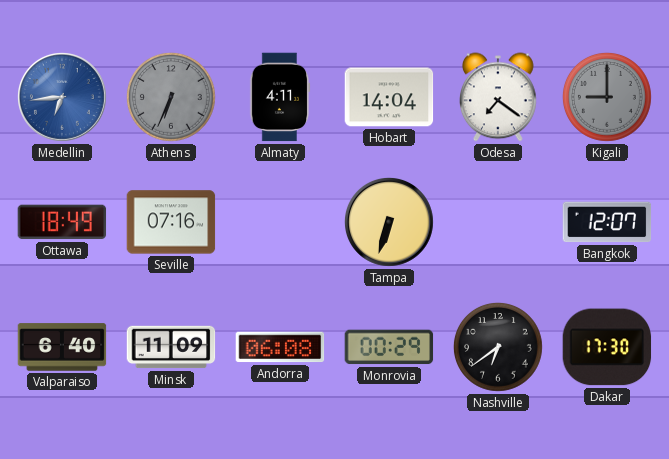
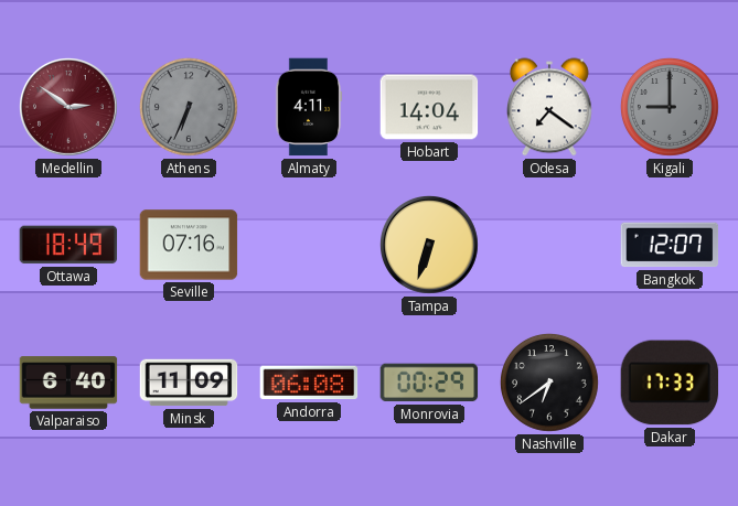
Medellin: 6:44 -> 2:51 (69, 108)
Medellin dial: blue -> burgundy (69, 108)
Dakar: 17:30 -> 17:33 (670, 383)
